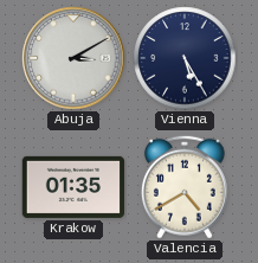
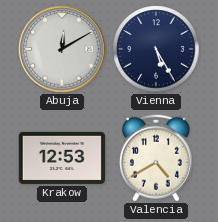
Abuja: 3:10 -> 12:10 (62, 49)
Krakow: 01:35 -> 12:53 (62, 158)
